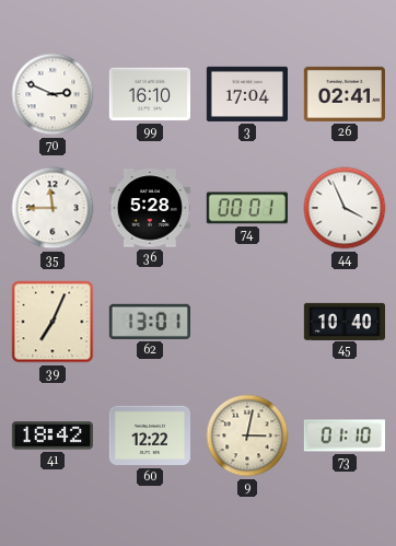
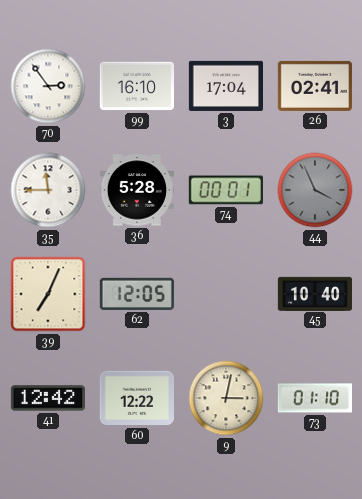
70: 2:49 -> 2:54 (48, 86)
44 dial: white -> grey (315, 190)
62: 13:01 -> 12:05 (137, 294)
41: 18:42 -> 12:42 (47, 398)
